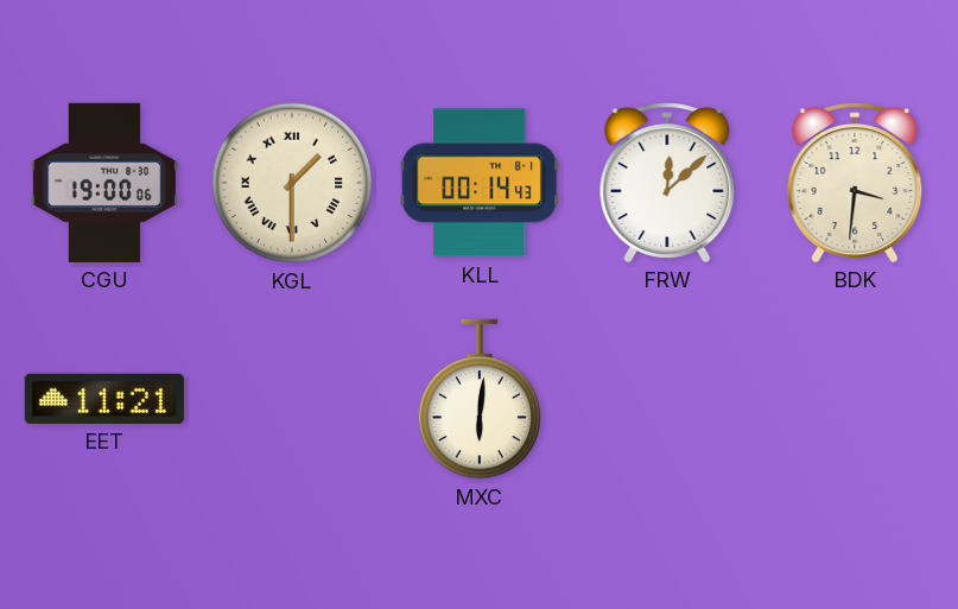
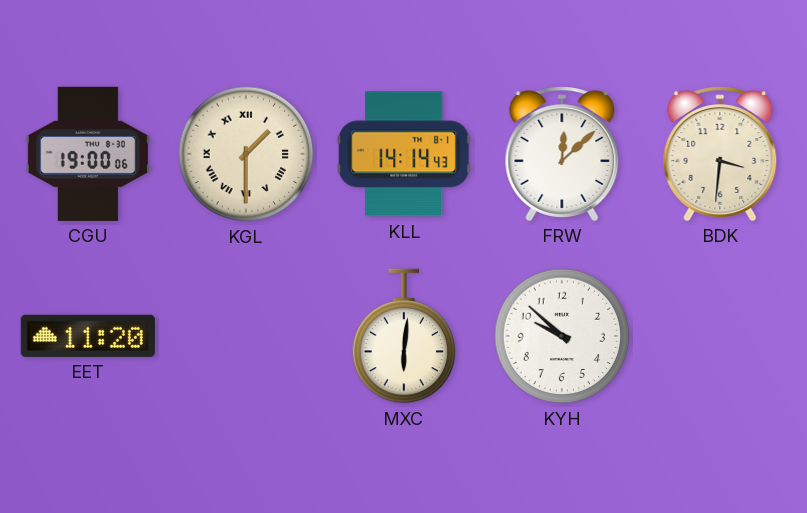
KLL: 00:14 -> 14:14 (404, 154)
EET: 11:21 -> 11:20 (88, 336)
KYH: none -> 9:52 (562, 336)
